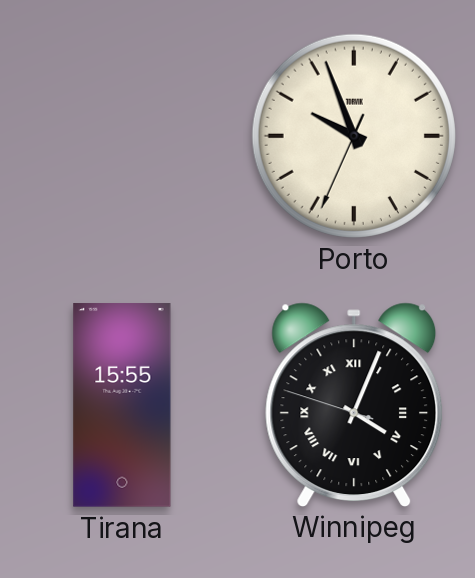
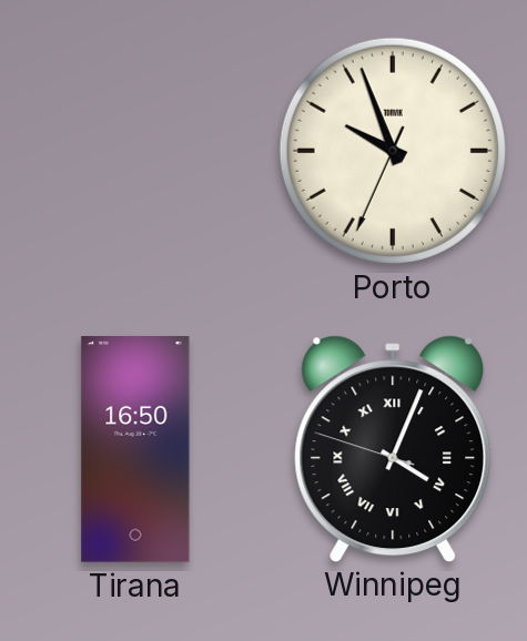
Tirana: 15:55 -> 16:50 (135, 449)
